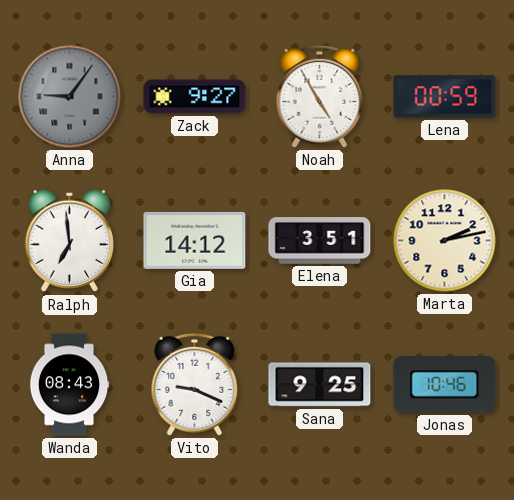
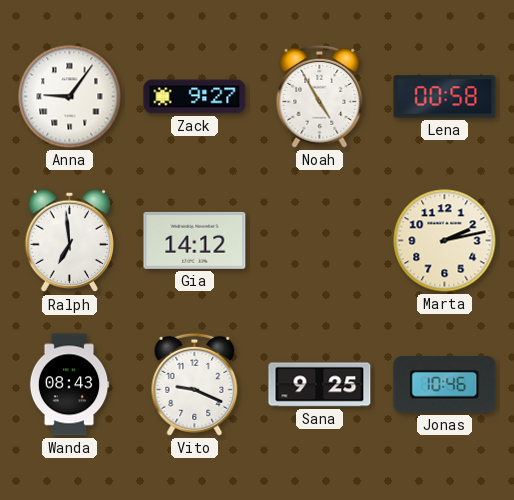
Anna dial: grey -> white (70, 97)
Lena: 00:59 -> 00:58 (445, 97)
Elena: 3:51 -> none (320, 241)
